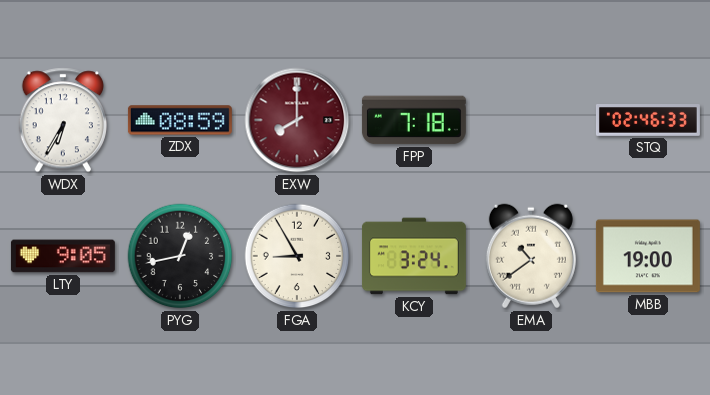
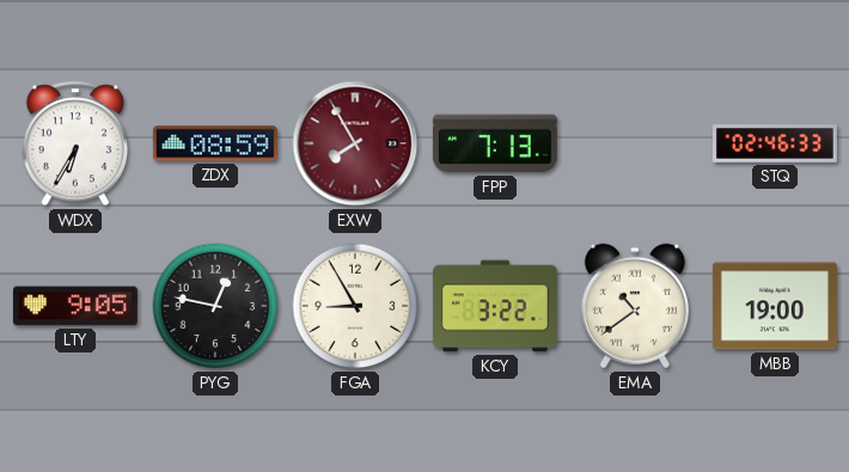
EXW: 8:00 -> 7:55 (355, 143)
FPP: 7:18 -> 7:13 (495, 143)
PYG: 12:43 -> 12:47 (215, 306)
KCY: 3:24 -> 3:22 (495, 306)
